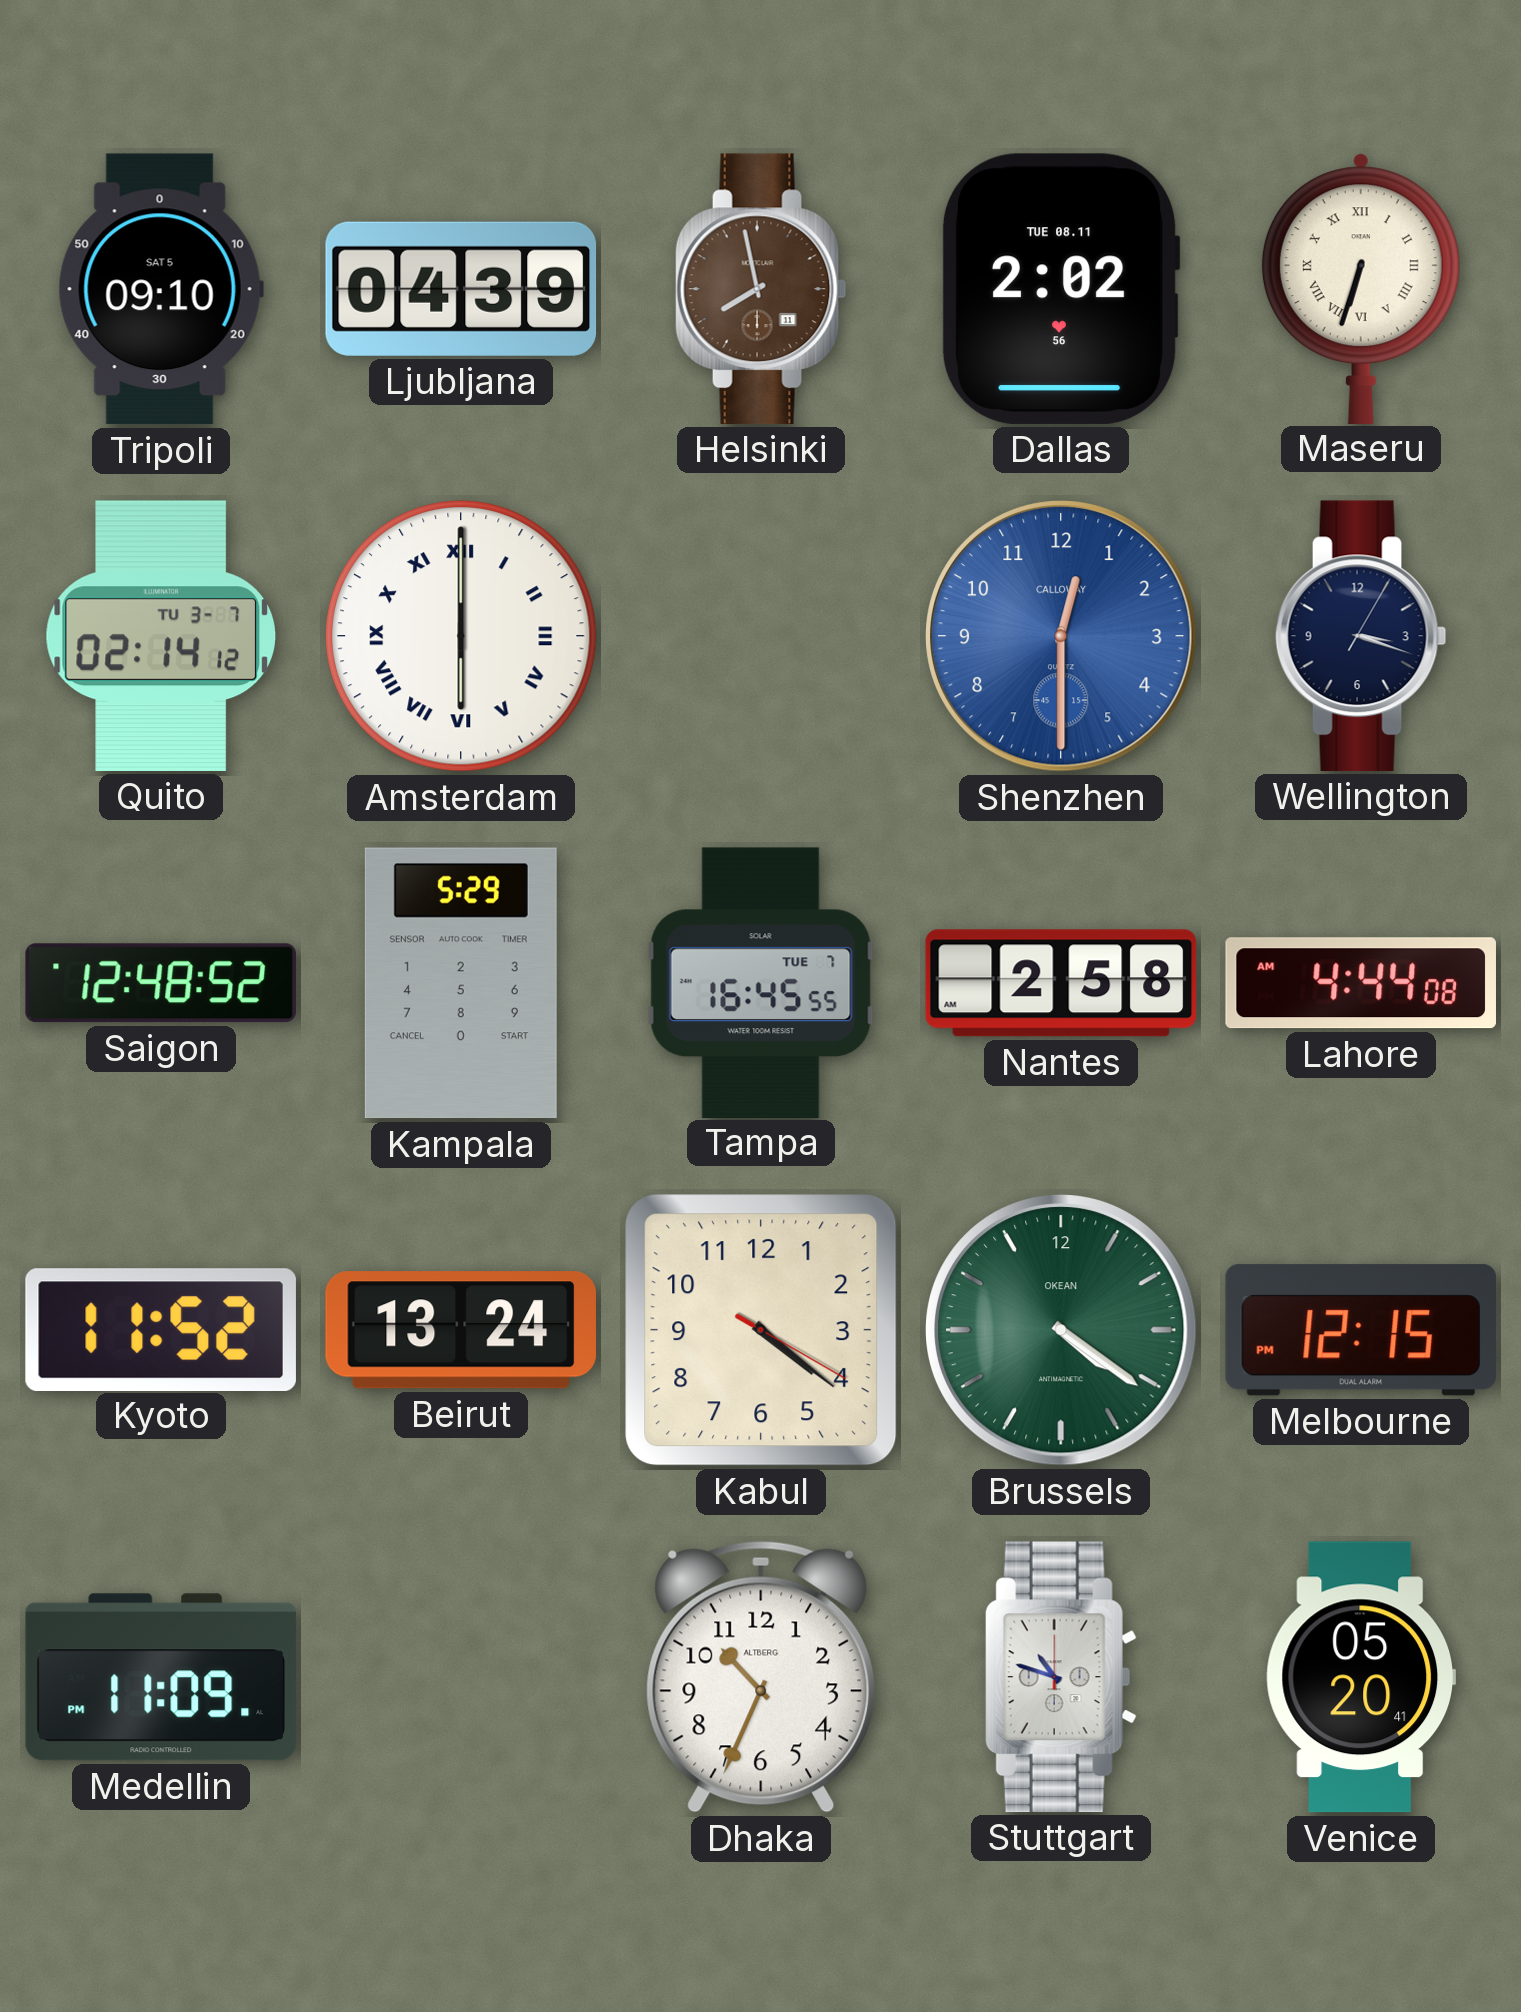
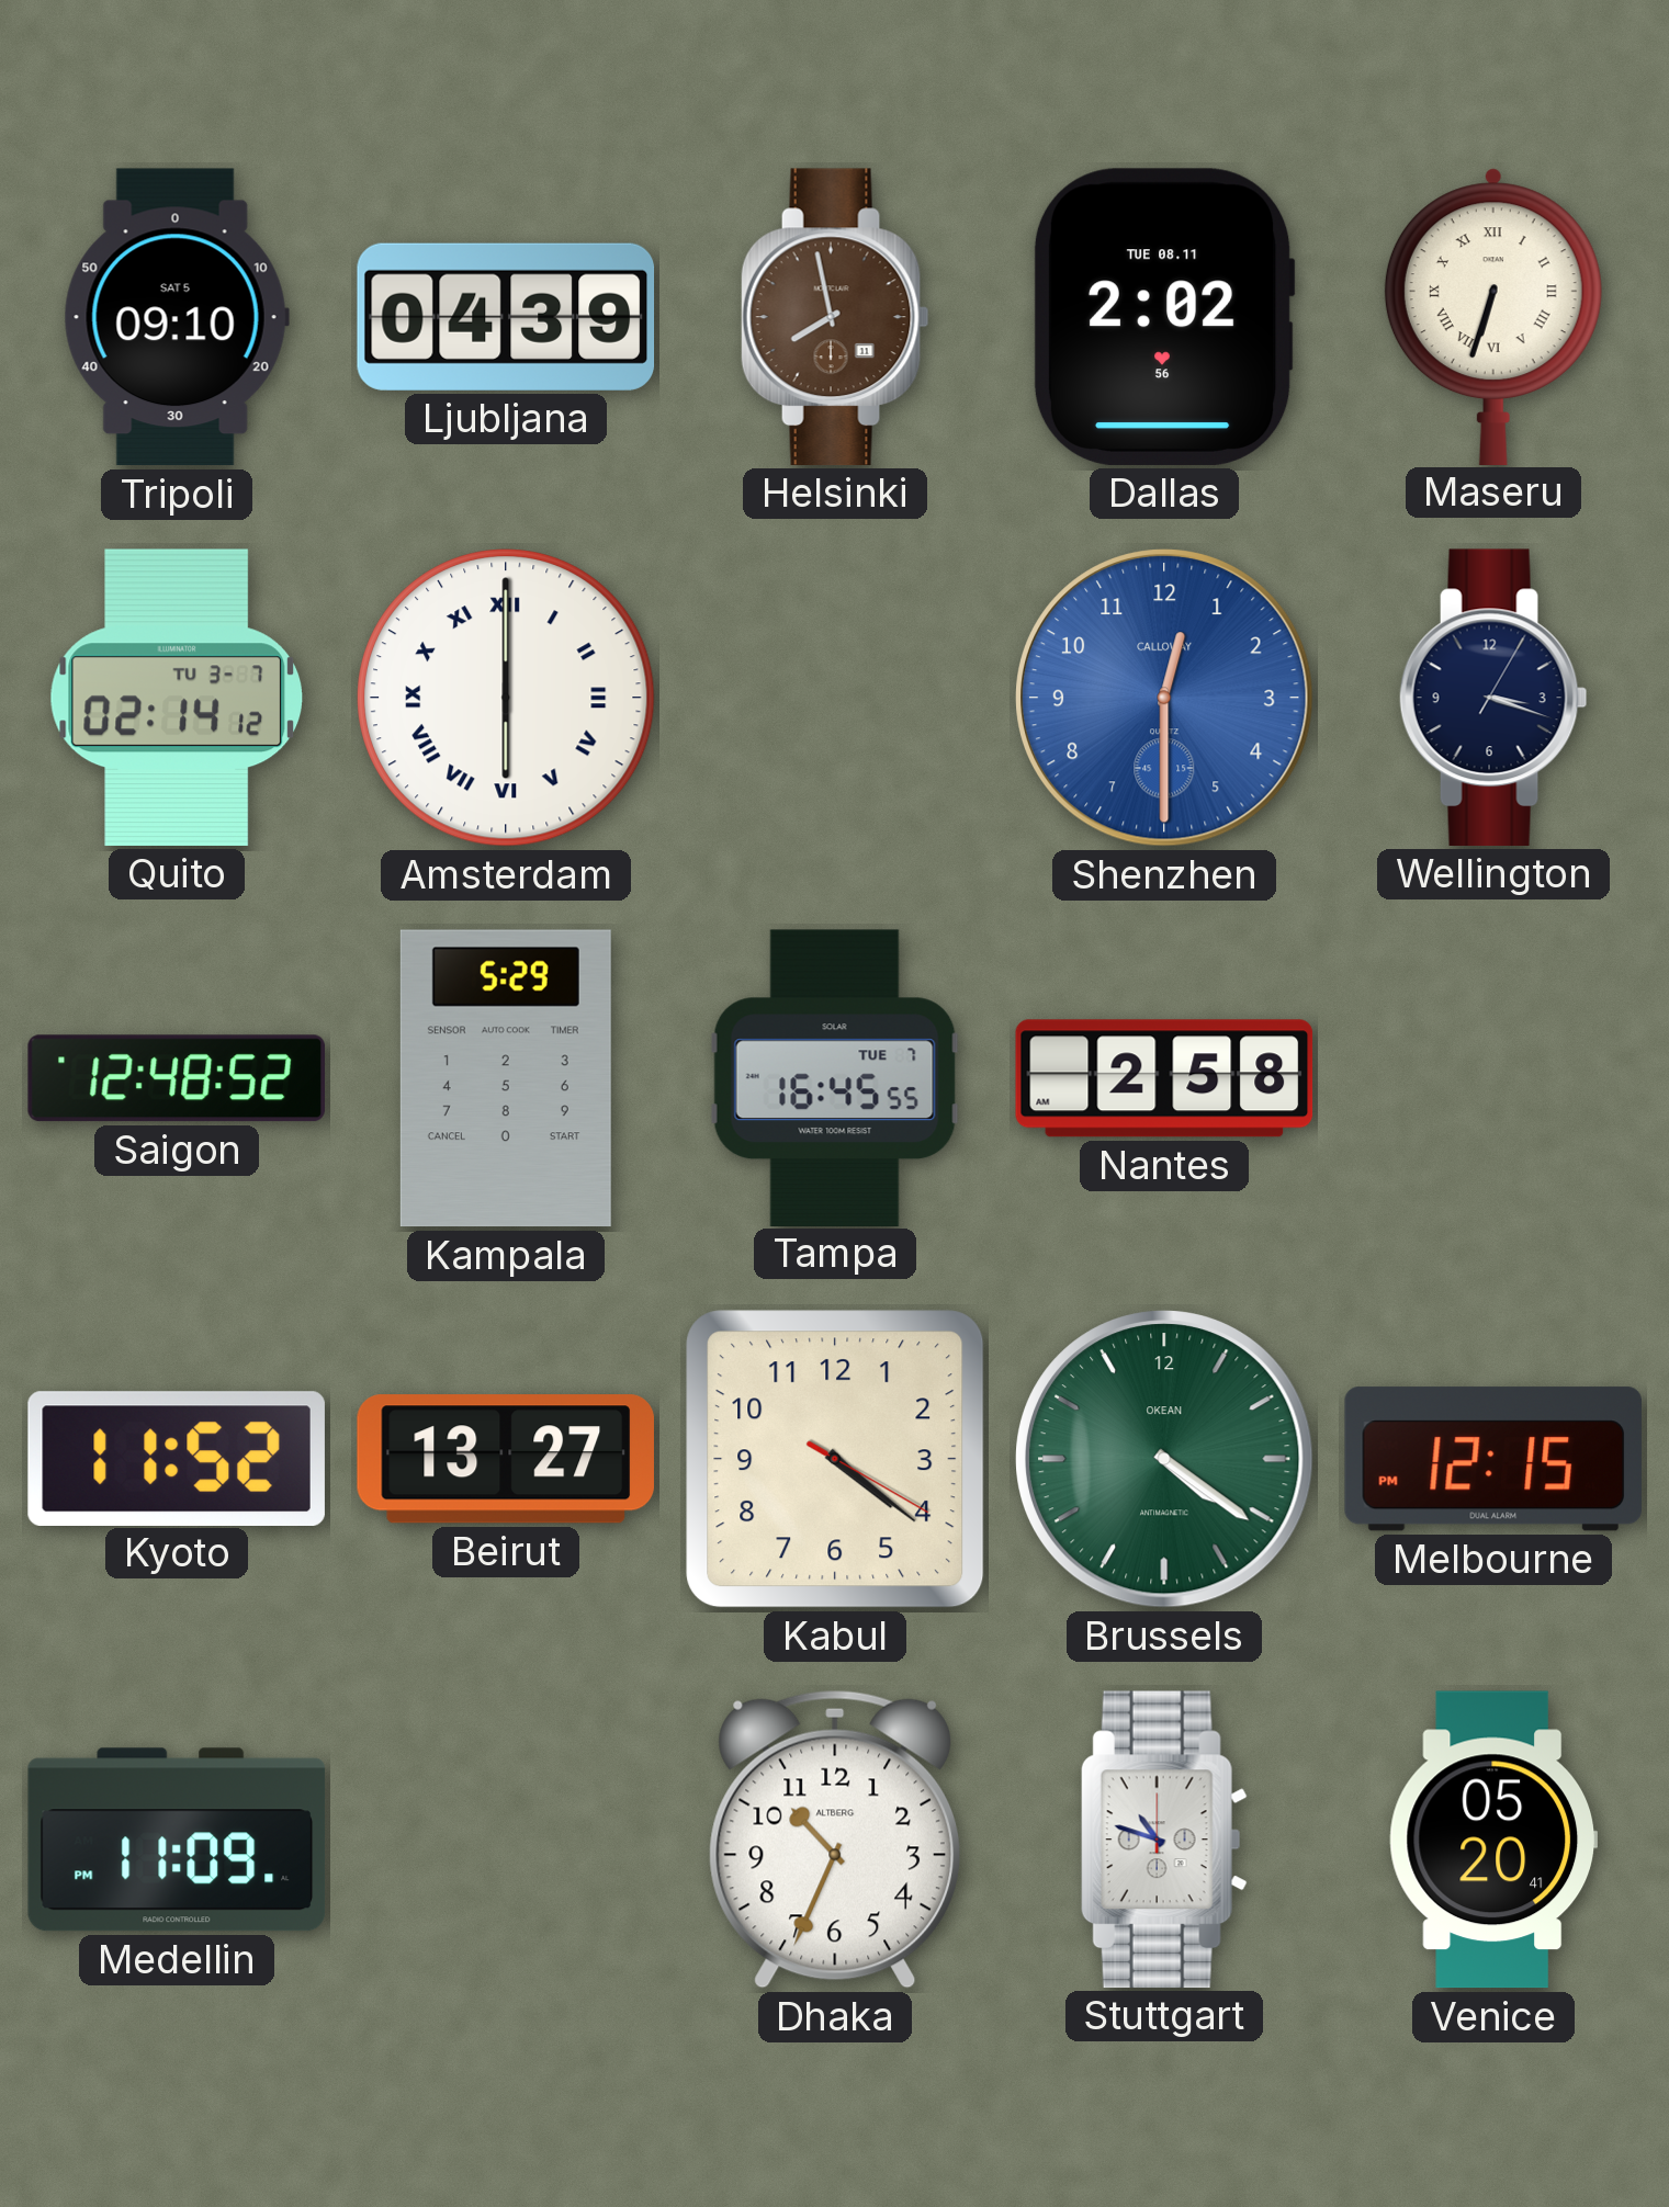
Lahore: 4:44 -> none (1361, 983)
Beirut: 13:24 -> 13:27 (506, 1459)
